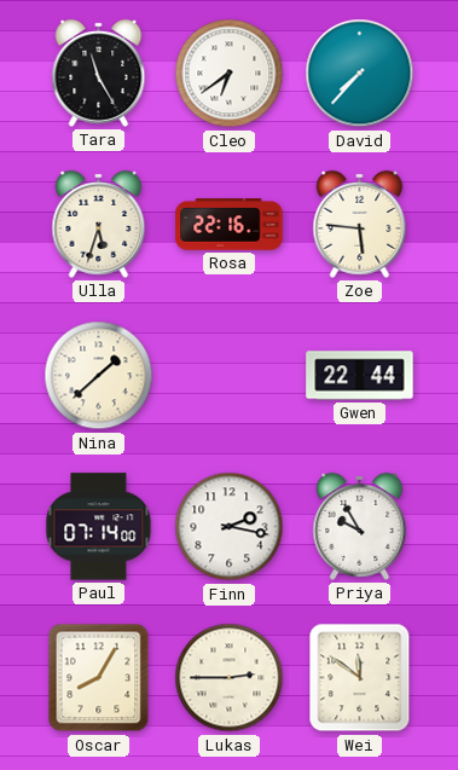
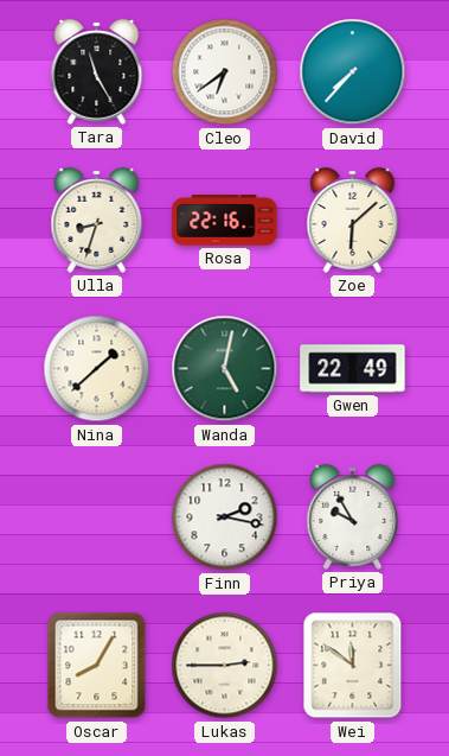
Ulla: 5:33 -> 8:33 (97, 220)
Zoe: 5:46 -> 6:08 (353, 220)
Wanda: none -> 5:02 (225, 369)
Gwen: 22:44 -> 22:49 (353, 369)
Paul: 07:14 -> none (99, 527)
